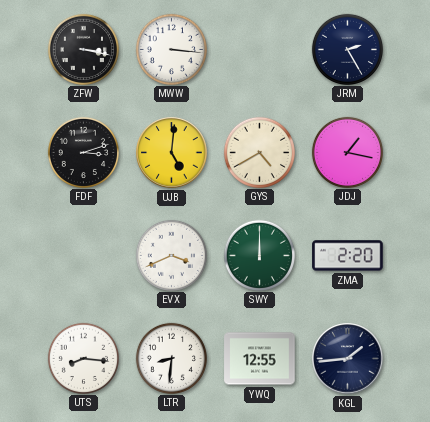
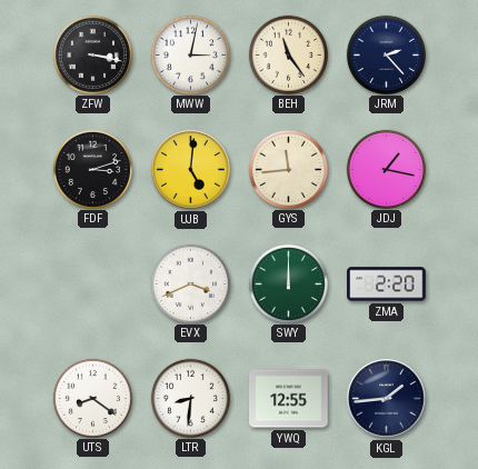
MWW: 3:16 -> 3:02 (190, 54)
BEH: none -> 11:24 (288, 54)
JRM: 2:25 -> 2:23 (386, 54)
GYS: 4:40 -> 11:44 (288, 169)
UTS: 8:16 -> 8:21 (92, 398)
